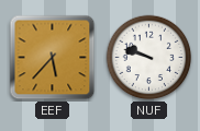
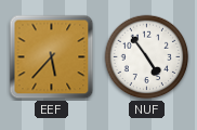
NUF: 9:48 -> 4:54 (147, 57)
